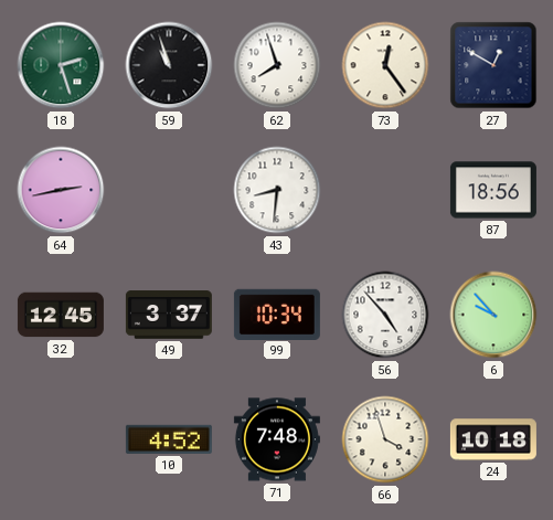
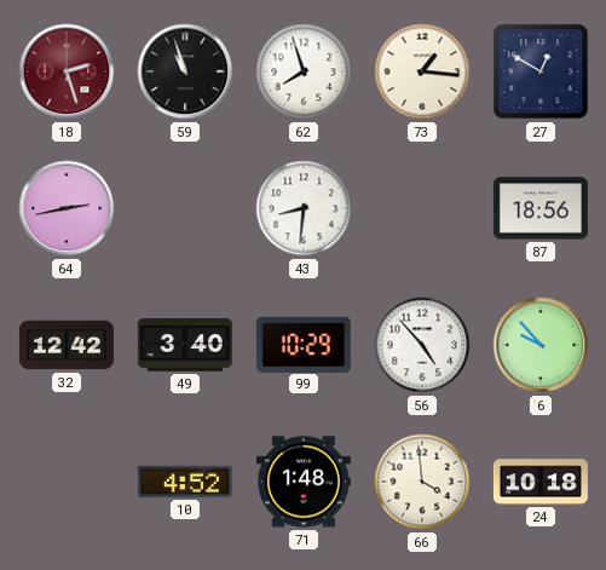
18 dial: green -> burgundy (67, 71)
73: 12:24 -> 1:16 (422, 71)
32: 12:45 -> 12:42 (67, 345)
49: 3:37 -> 3:40 (185, 345)
99: 10:34 -> 10:29 (304, 344)
71: 7:48 -> 1:48 (304, 482)
66: 3:57 -> 3:59 (422, 482)
